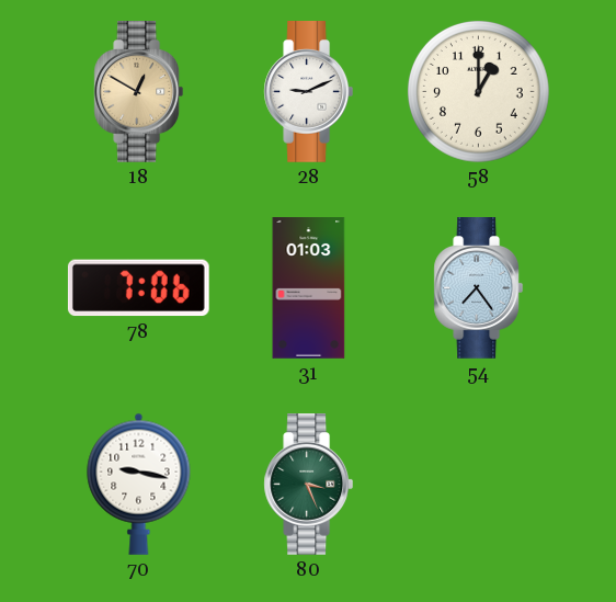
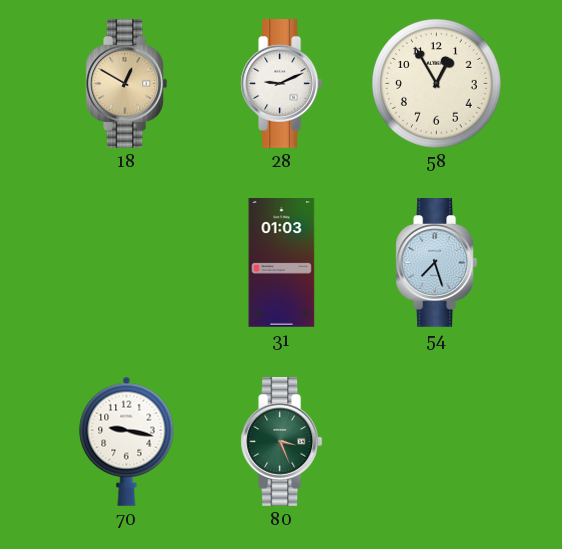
58: 1:00 -> 12:55 (436, 83)
78: 7:06 -> none (138, 288)
54: 7:24 -> 7:27 (437, 263)
